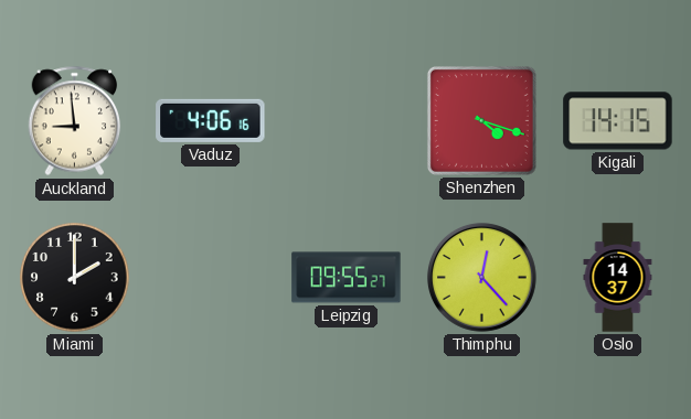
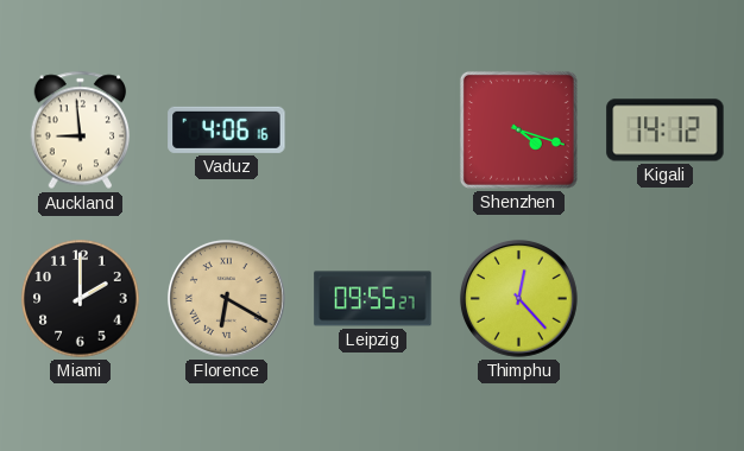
Kigali: 14:15 -> 14:12 (666, 131)
Florence: none -> 6:20 (226, 298)
Oslo: 14:37 -> none (618, 278)
